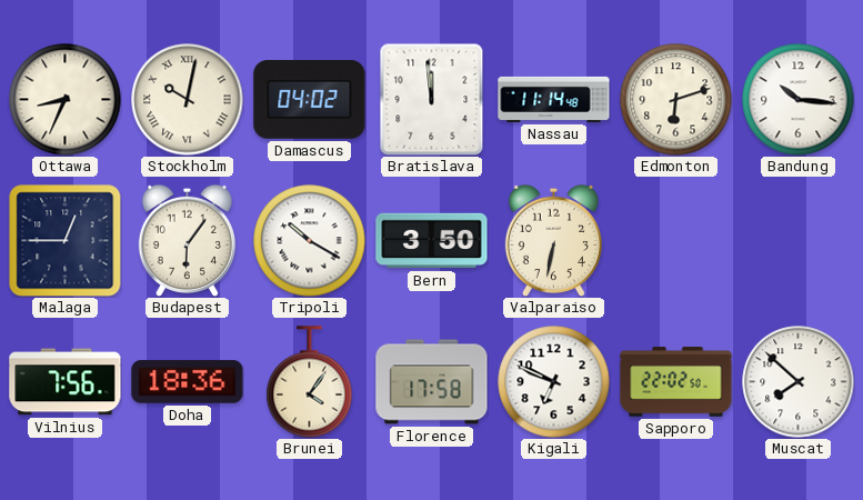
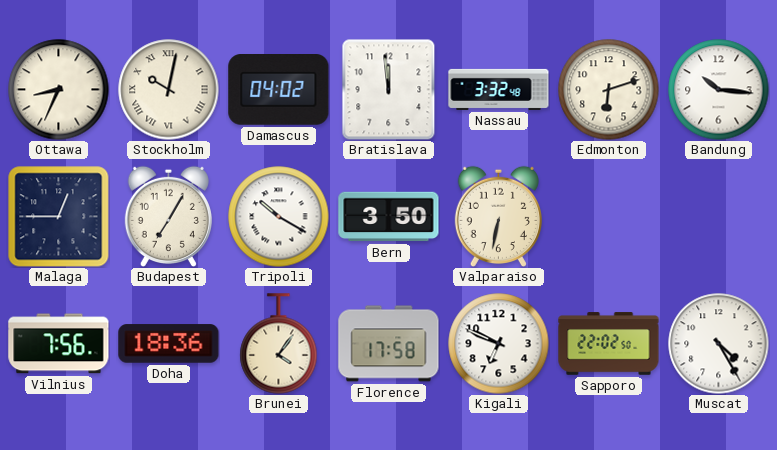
Nassau: 11:14 -> 3:32 (499, 89)
Budapest: 6:06 -> 7:05 (168, 216)
Muscat: 7:52 -> 4:25 (719, 344)
